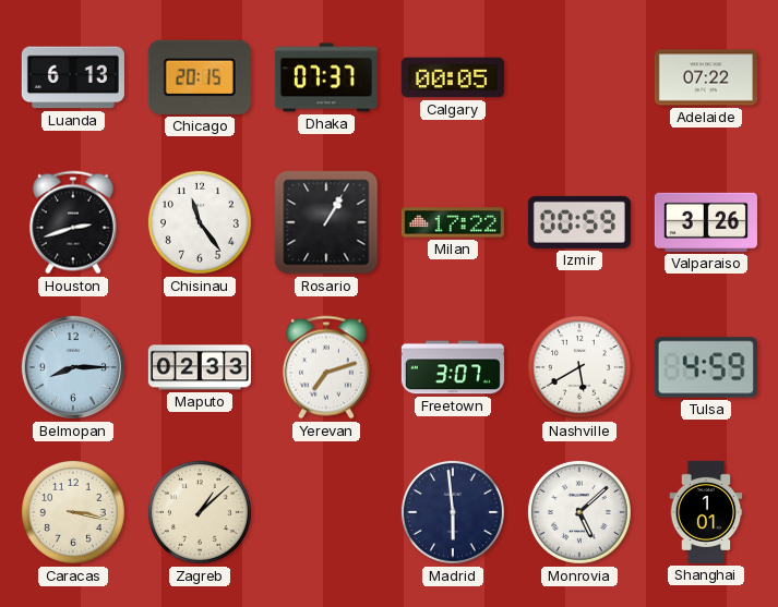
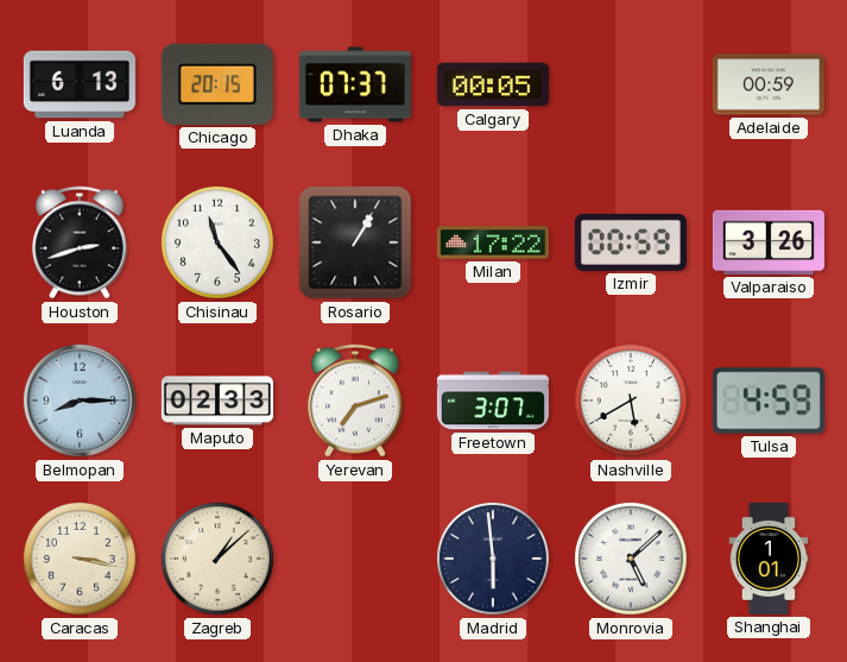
Adelaide: 07:22 -> 00:59 (769, 84)
